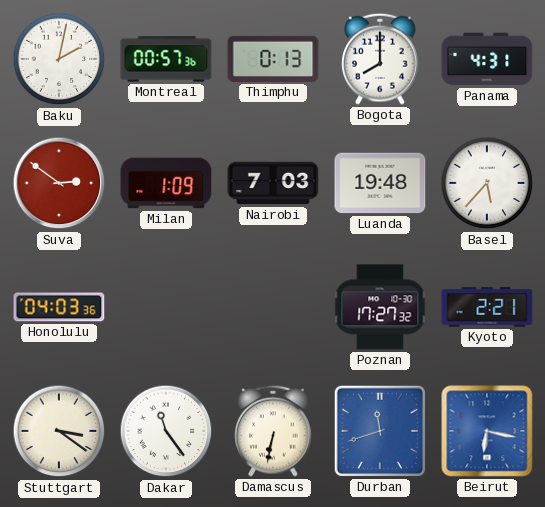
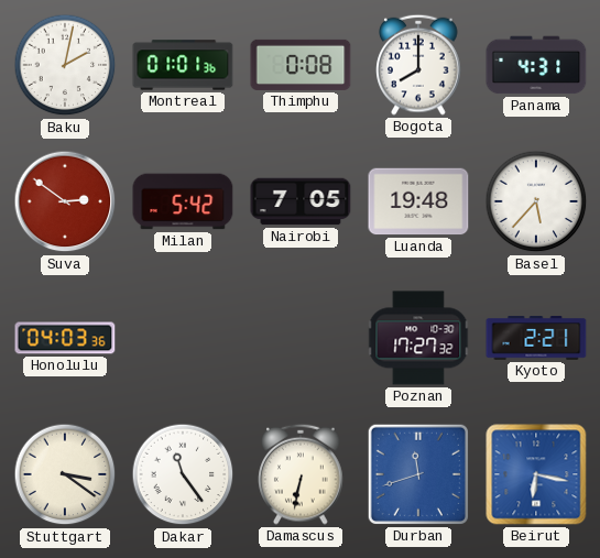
Montreal: 00:57 -> 01:01 (183, 65)
Thimphu: 0:13 -> 0:08 (301, 65)
Milan: 1:09 -> 5:42 (183, 201)
Nairobi: 7:03 -> 7:05 (301, 201)
